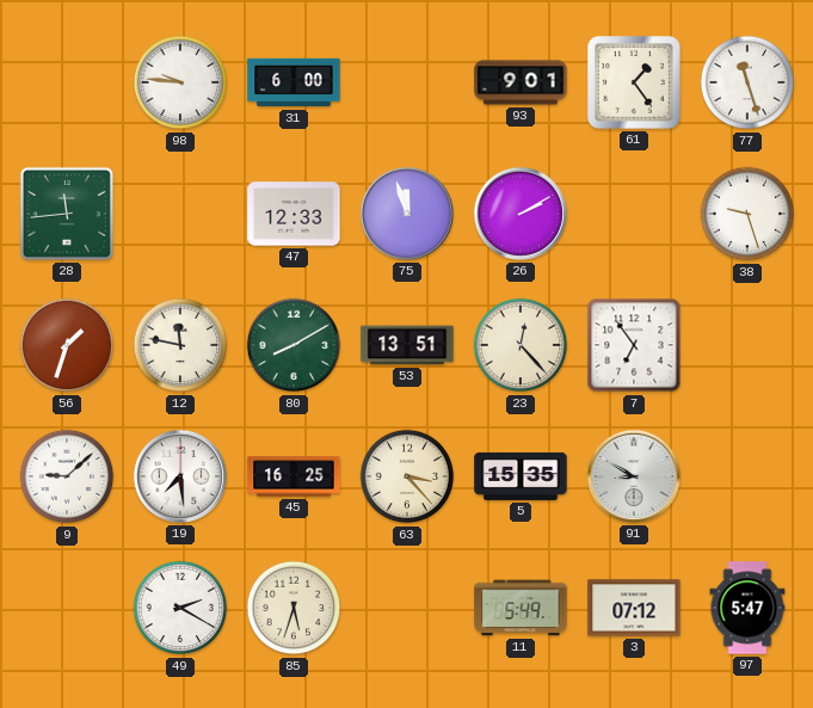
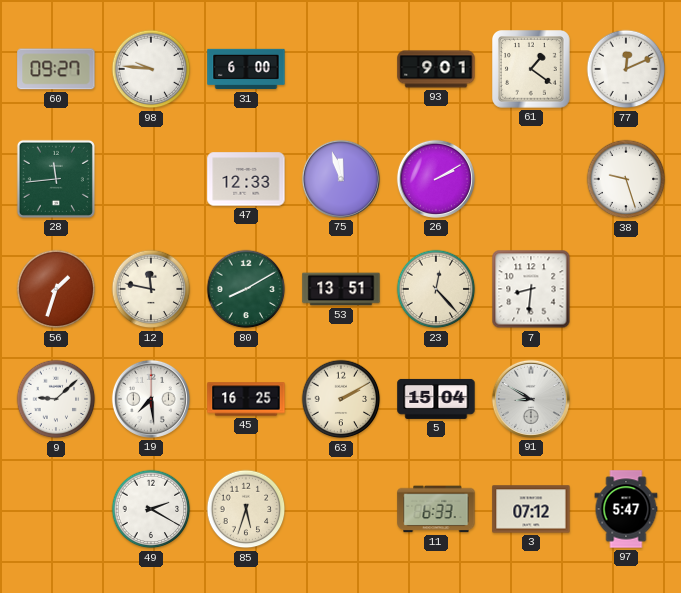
60: none -> 09:27 (56, 69)
61: 1:24 -> 1:21 (532, 70)
77: 11:27 -> 12:11 (626, 69)
7: 6:54 -> 8:31 (531, 289)
63: 3:23 -> 2:10 (341, 399)
5: 15:35 -> 15:04 (436, 399)
11: 5:49 -> 6:33 (436, 509)
